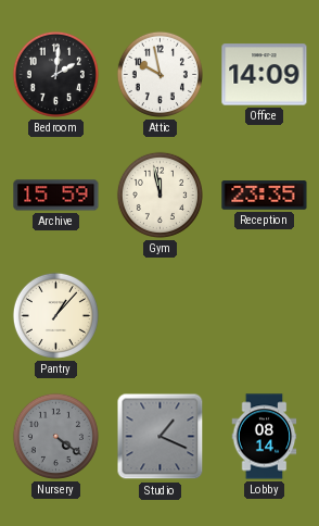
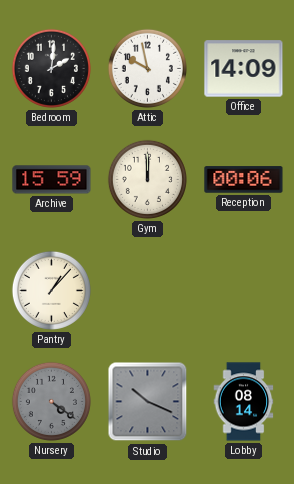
Gym: 11:58 -> 12:00 (147, 179)
Reception: 23:35 -> 00:06 (244, 180)
Studio: 1:19 -> 10:19 (148, 402)
